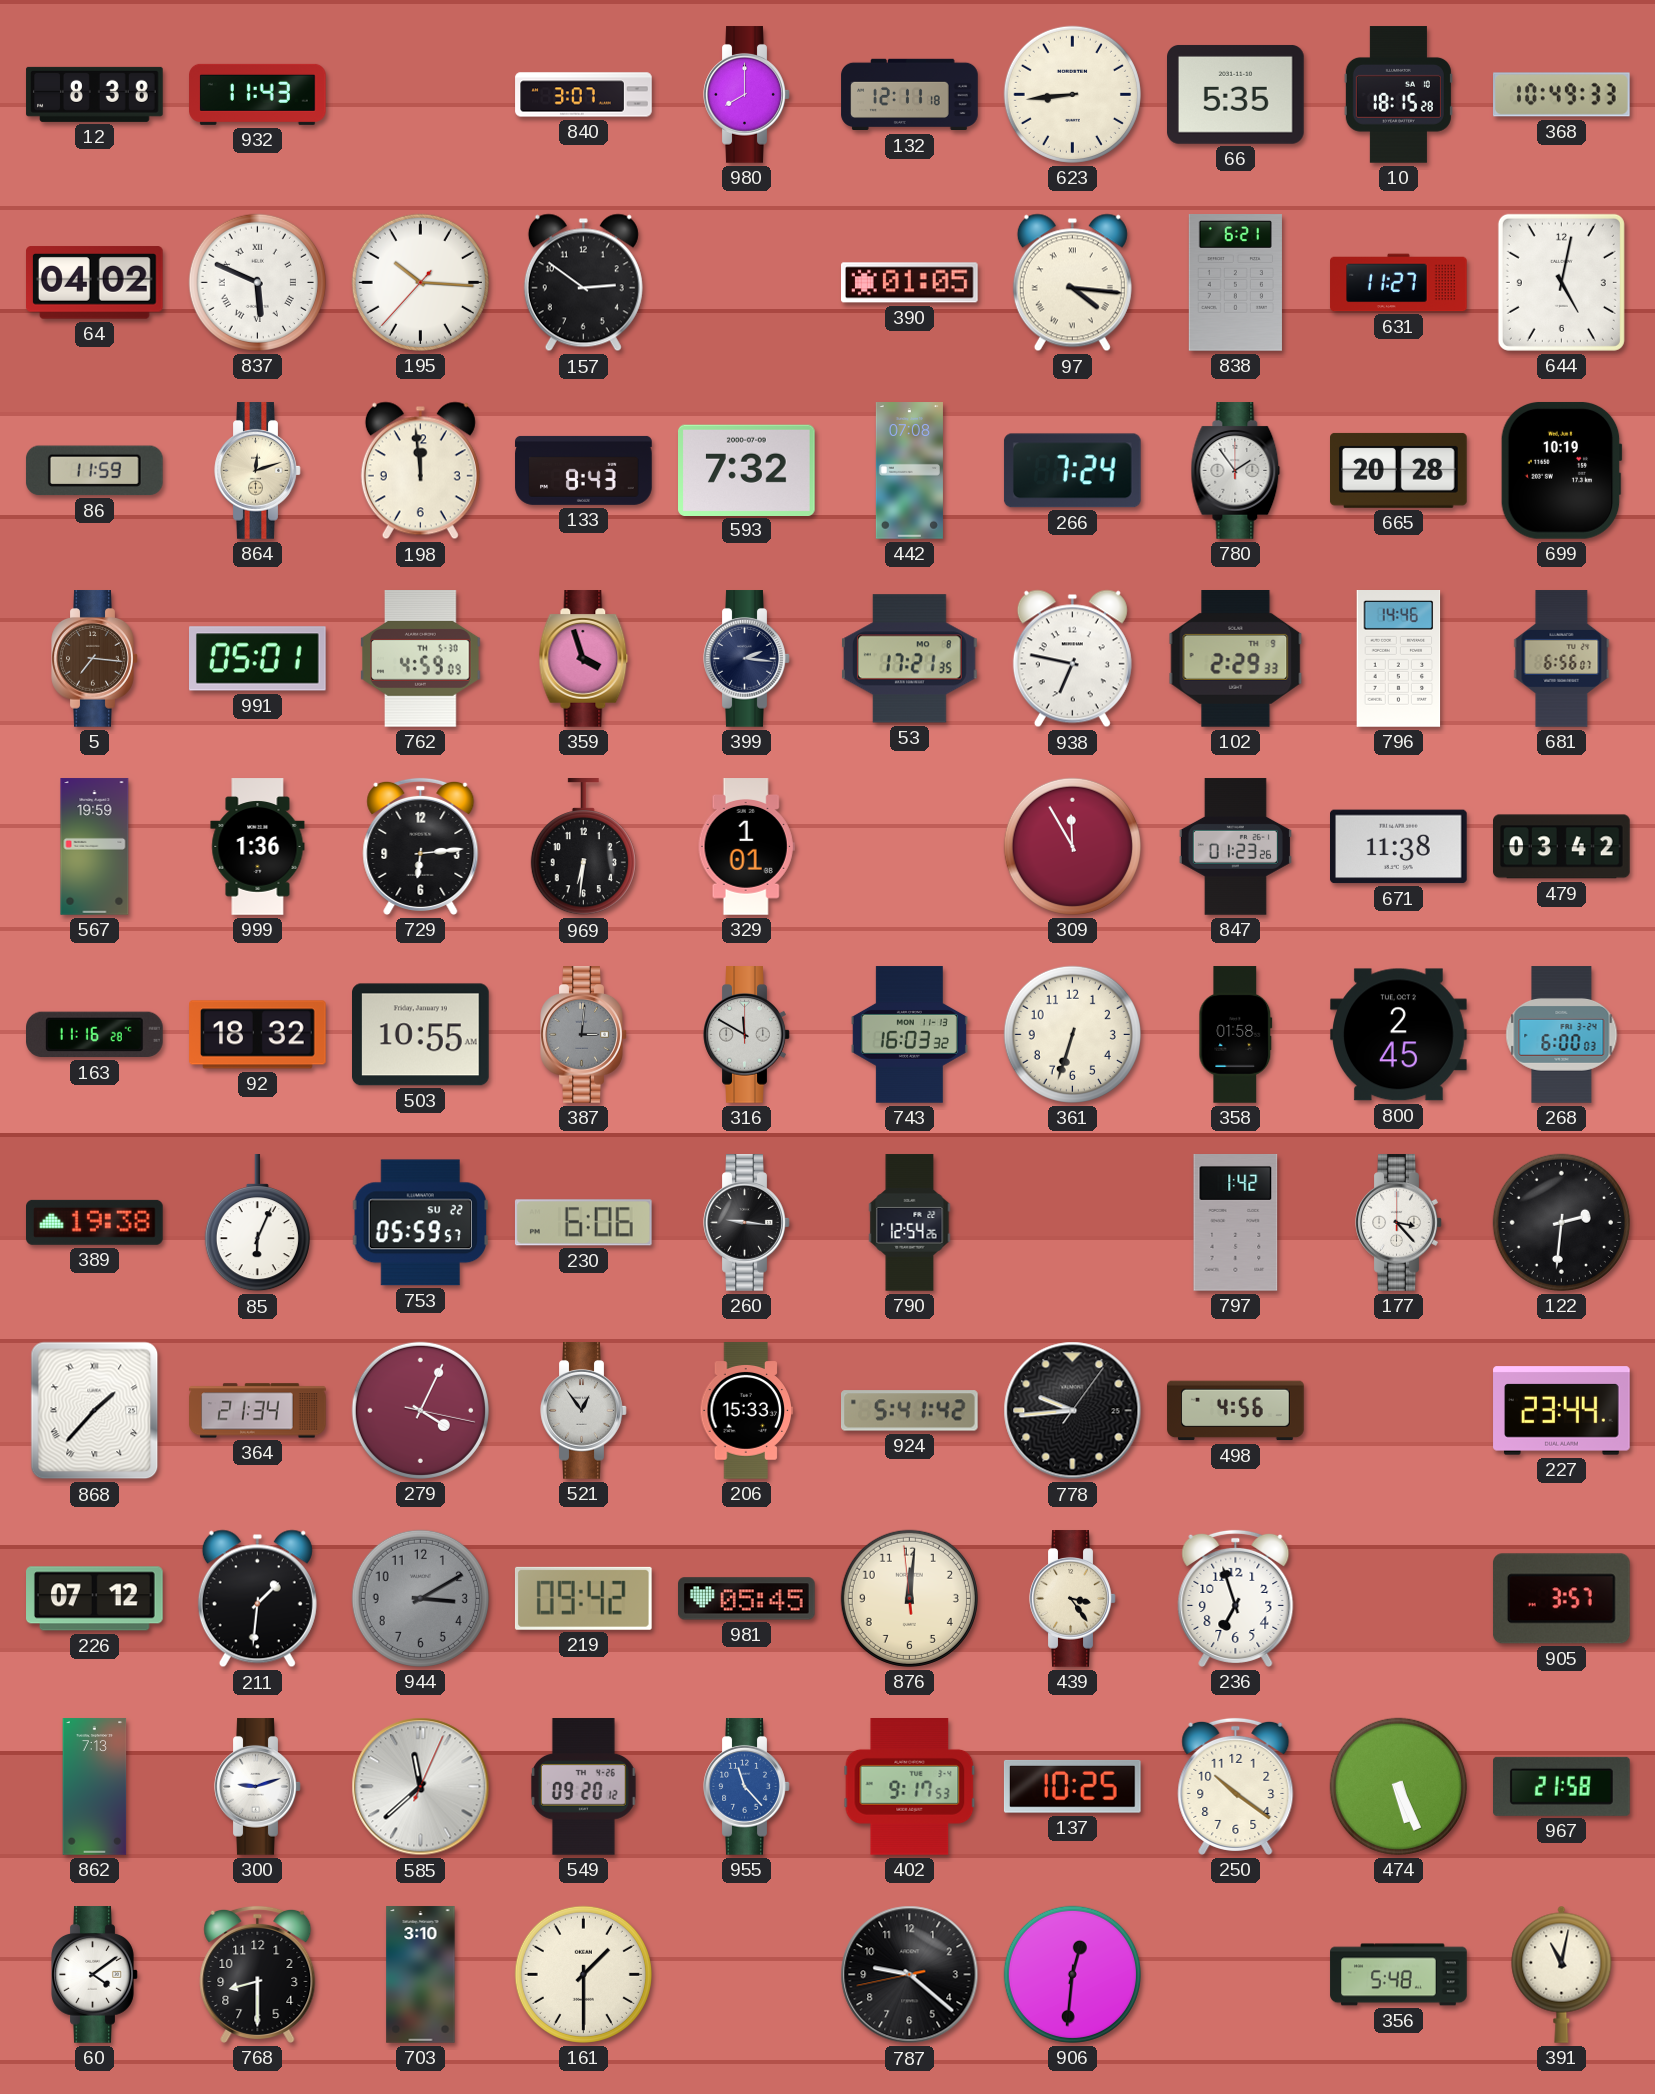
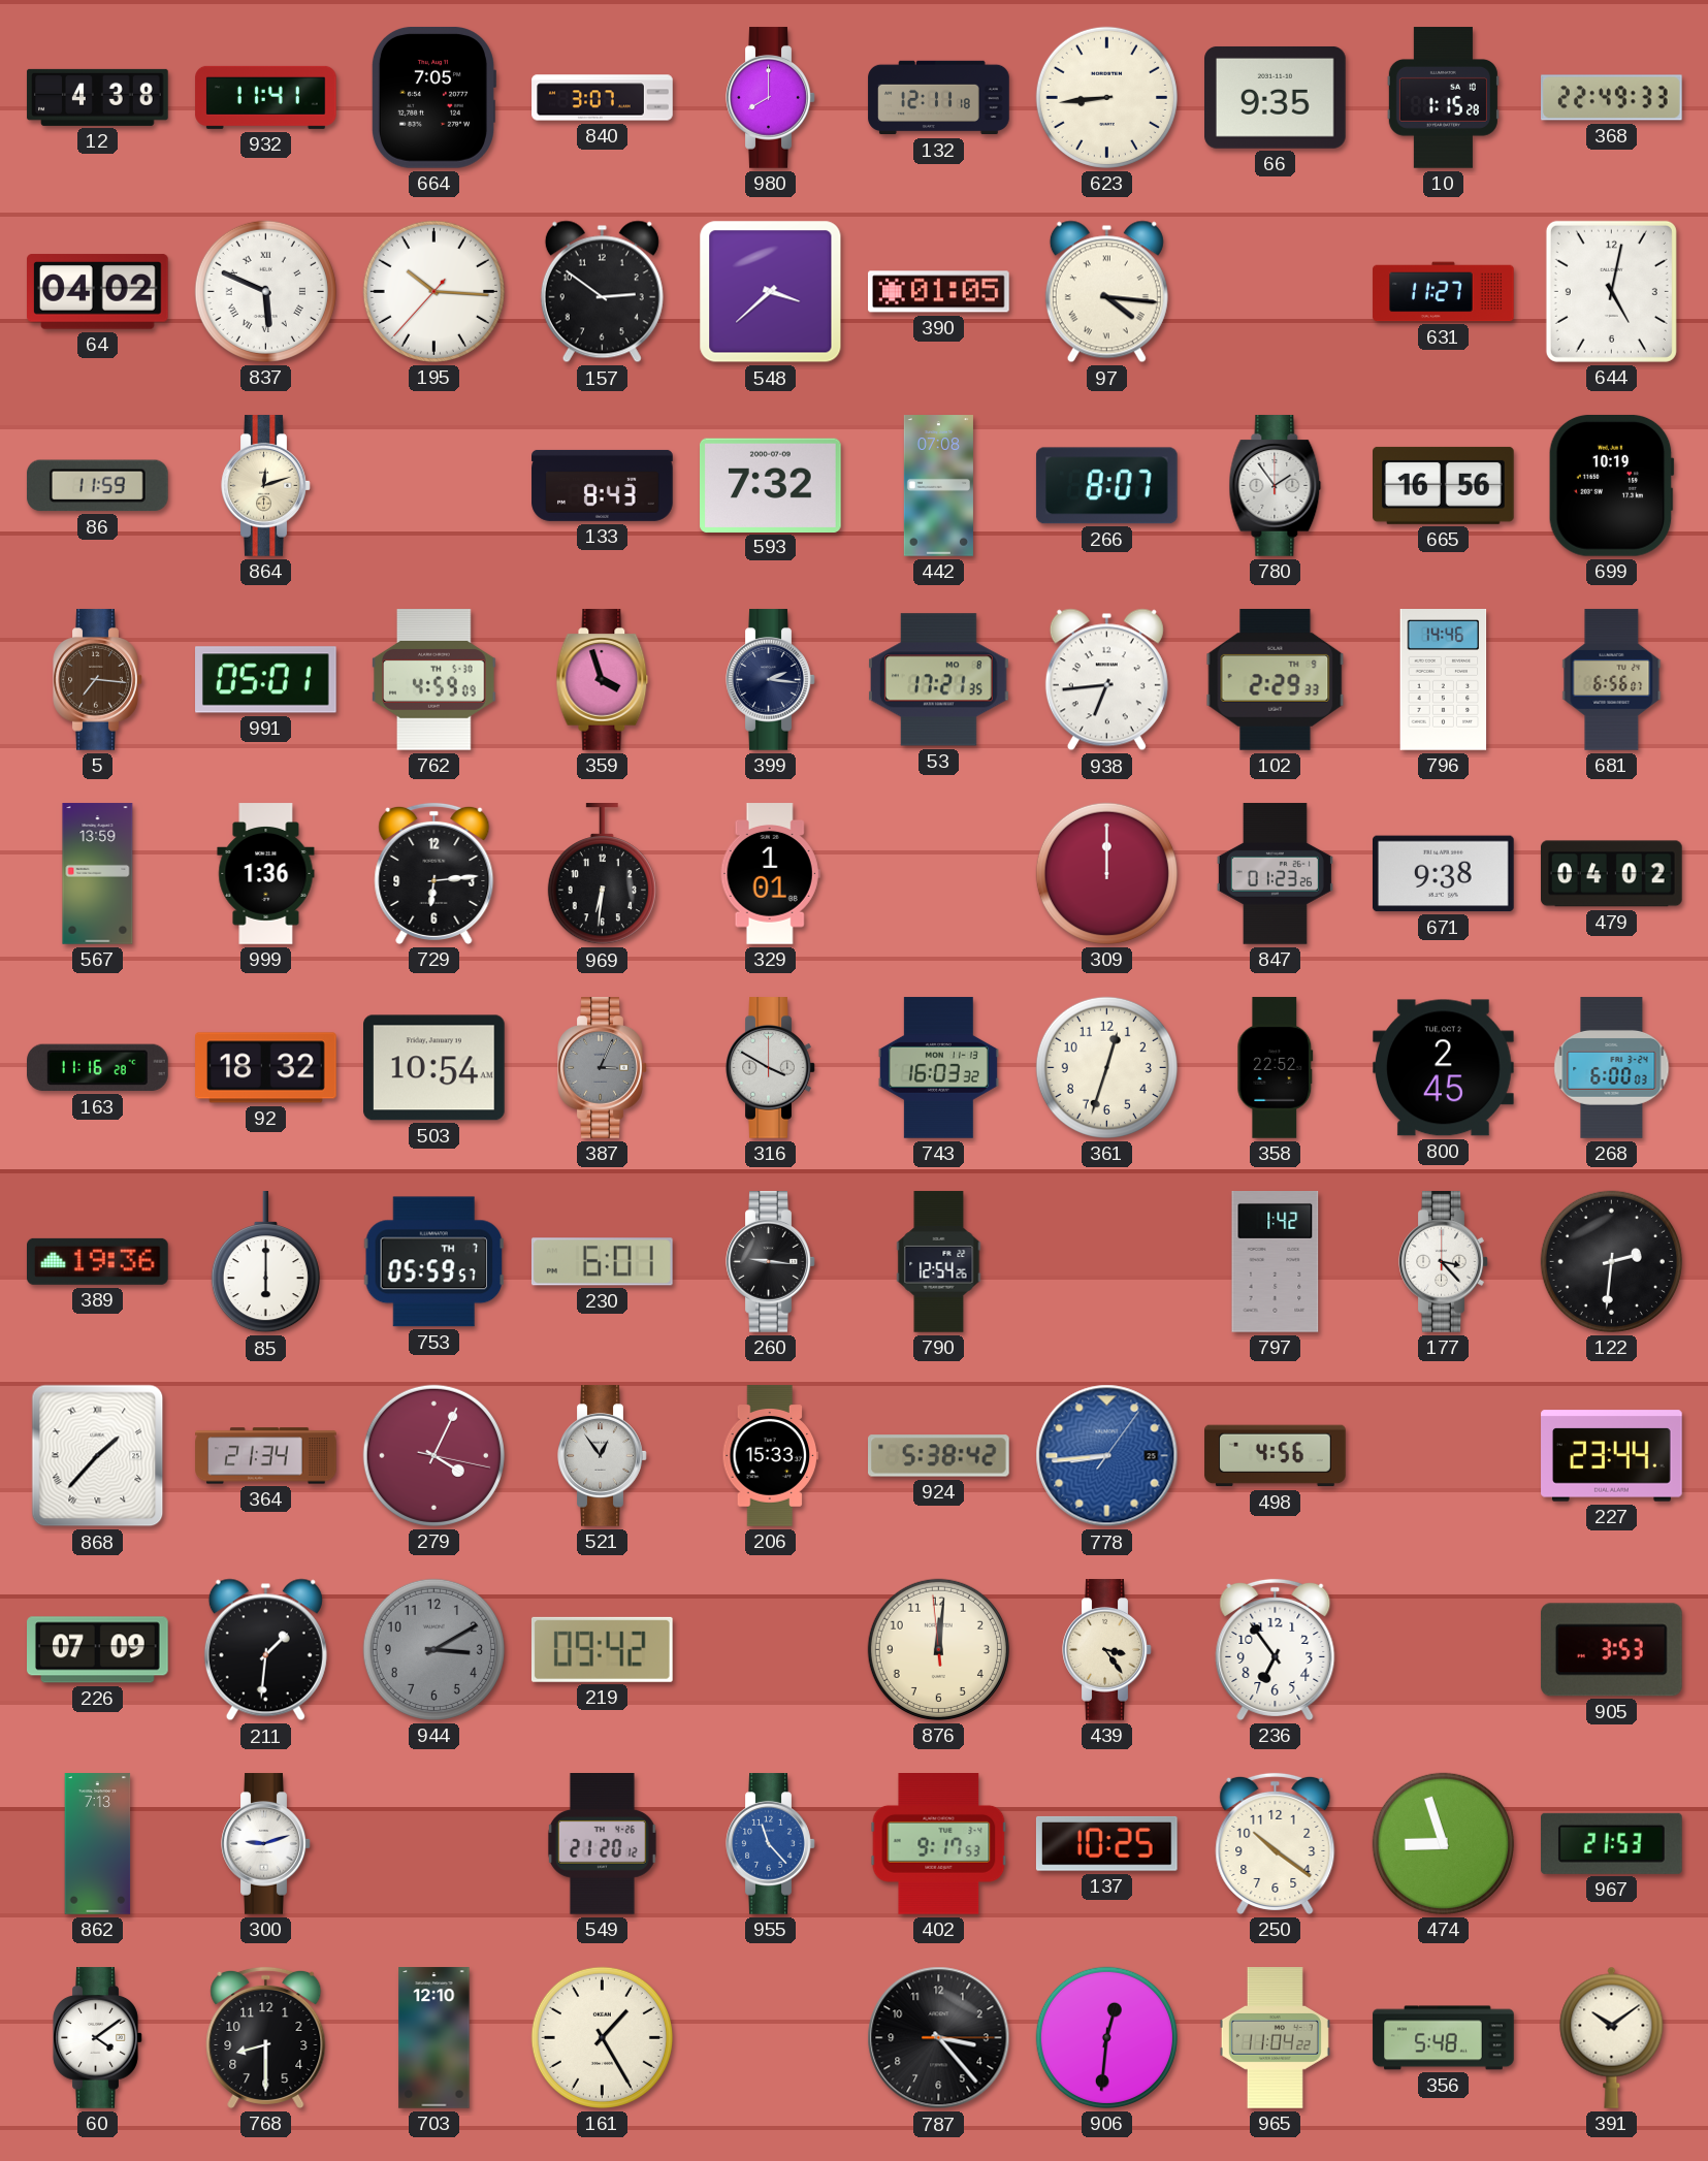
12: 8:38 -> 4:38 (98, 97)
932: 11:43 -> 11:41 (266, 97)
664: none -> 7:05 (433, 97)
66: 5:35 -> 9:35 (1276, 97)
10: 18:15 -> 1:15 (1443, 98)
368: 10:49 -> 22:49 (1612, 98)
548: none -> 3:38 (771, 292)
838: 6:21 -> none (1235, 283)
198: 11:59 -> none (420, 471)
266: 7:24 -> 8:07 (1106, 486)
665: 20:28 -> 16:56 (1444, 485)
938: 6:47 -> 6:44 (1106, 680)
567: 19:59 -> 13:59 (98, 874)
309: 11:55 -> 12:00 (1106, 873)
671: 11:38 -> 9:38 (1444, 874)
479: 03:42 -> 04:02 (1612, 874)
503: 10:55 -> 10:54 (434, 1068)
387: 3:01 -> 3:04 (603, 1068)
316: 11:50 -> 3:50 (771, 1068)
361: 6:33 -> 12:33 (1106, 1067)
358: 01:58 -> 22:52 (1276, 1068)
389: 19:38 -> 19:36 (98, 1261)
85: 6:04 -> 6:00 (265, 1263)
753 date: SU 22 -> TH 7 (434, 1262)
230: 6:06 -> 6:01 (602, 1262)
924: 5:41 -> 5:38 (939, 1456)
778: 9:44 -> 8:44 (1107, 1456)
778 dial: black -> blue (1107, 1456)
226: 07:12 -> 07:09 (98, 1650)
981: 05:45 -> none (747, 1599)
236: 6:57 -> 6:54 (1276, 1649)
905: 3:57 -> 3:53 (1611, 1650)
585: 11:38 -> none (421, 1787)
549: 09:20 -> 21:20 (602, 1844)
474: 5:26 -> 8:57 (1443, 1843)
967: 21:58 -> 21:53 (1612, 1843)
703: 3:10 -> 12:10 (434, 2038)
161: 1:30 -> 1:25 (602, 2037)
787: 9:21 -> 3:23 (939, 2038)
965: none -> 11:04 (1275, 2038)
391: 11:02 -> 10:09 (1612, 2037)
